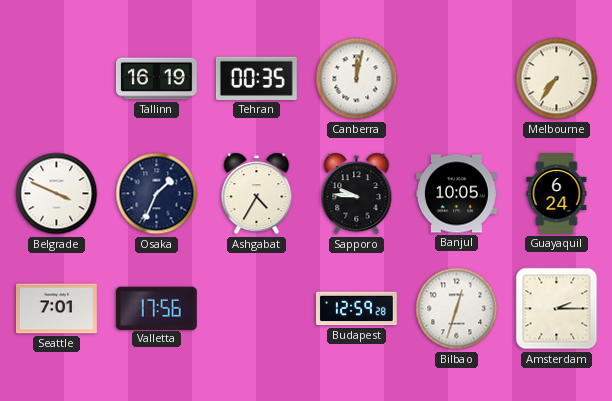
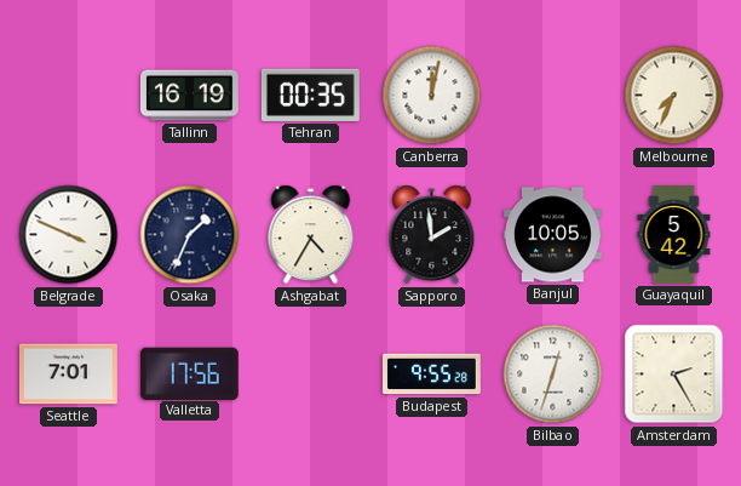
Melbourne: 7:36 -> 7:34 (674, 96)
Sapporo: 9:46 -> 1:59 (432, 235)
Guayaquil: 6:24 -> 5:42 (674, 235)
Budapest: 12:59 -> 9:55 (431, 374)
Amsterdam: 2:15 -> 2:25 (674, 374)
